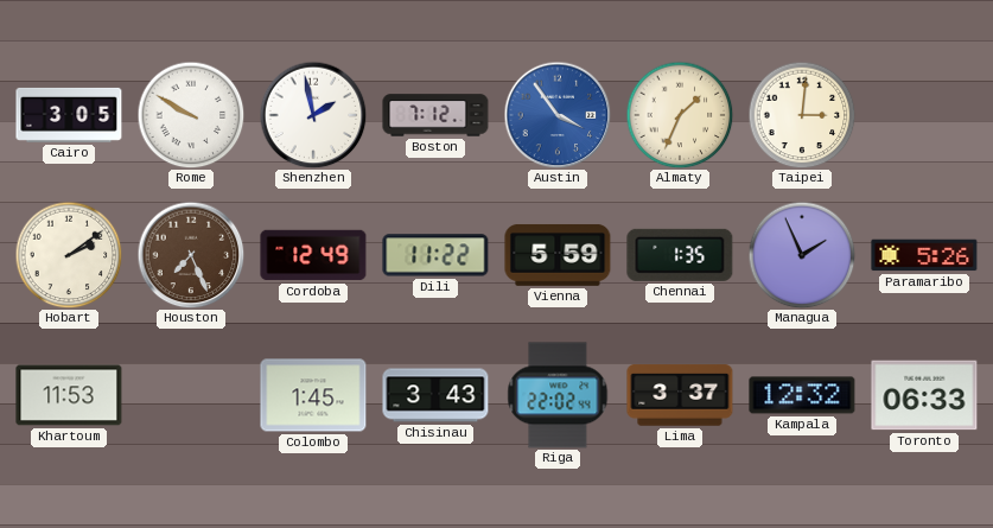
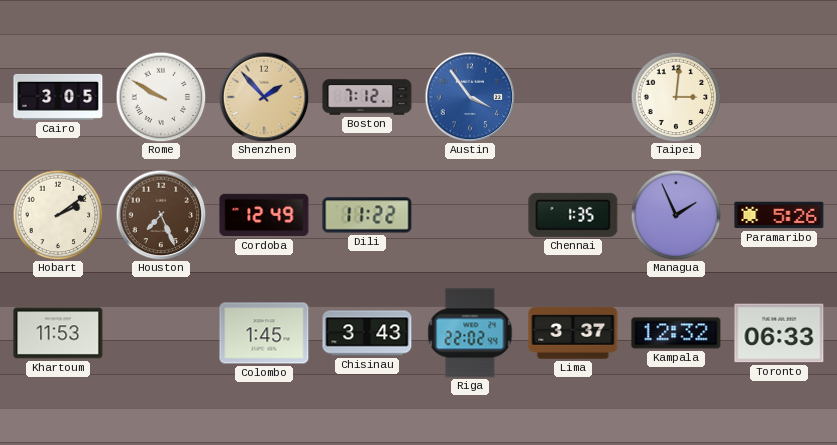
Shenzhen: 1:58 -> 1:53 (264, 97)
Shenzhen dial: white -> champagne (264, 97)
Almaty: 1:34 -> none (680, 115)
Vienna: 5:59 -> none (558, 255)
